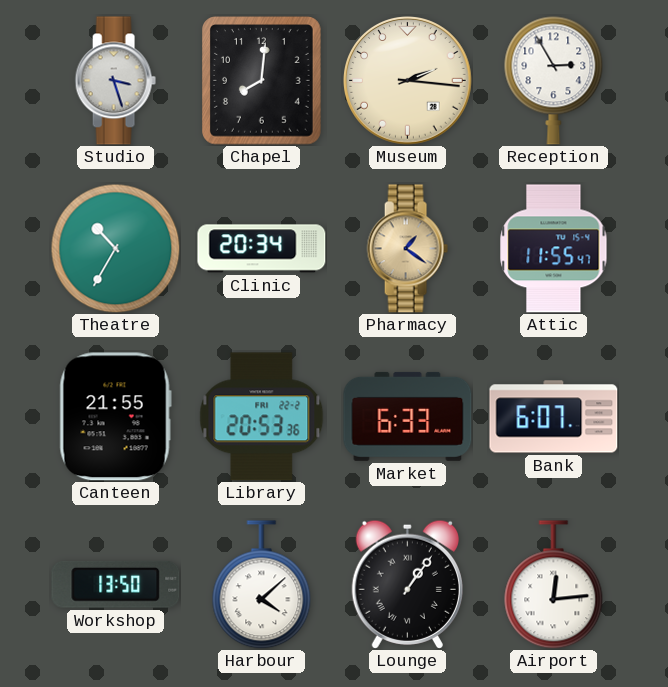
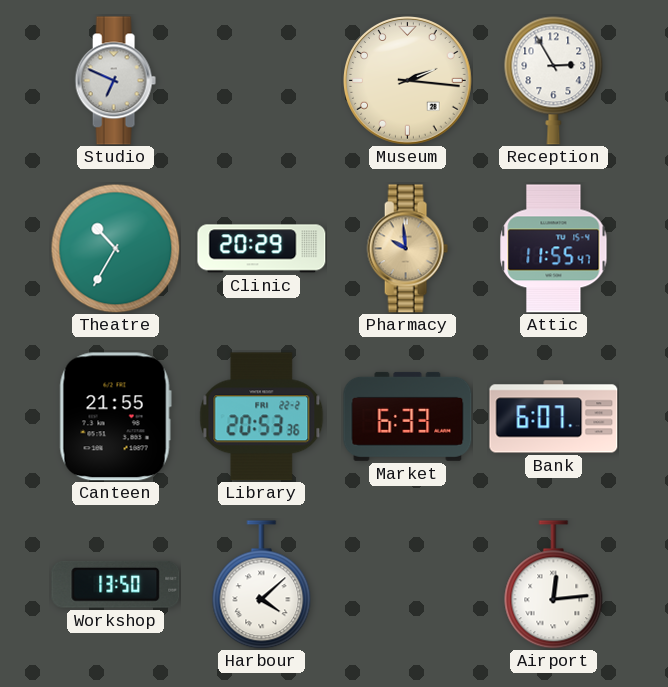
Studio: 3:27 -> 6:49 (115, 81)
Chapel: 8:01 -> none (262, 81)
Clinic: 20:34 -> 20:29 (262, 249)
Pharmacy: 1:21 -> 9:59 (407, 249)
Lounge: 1:06 -> none (407, 584)
